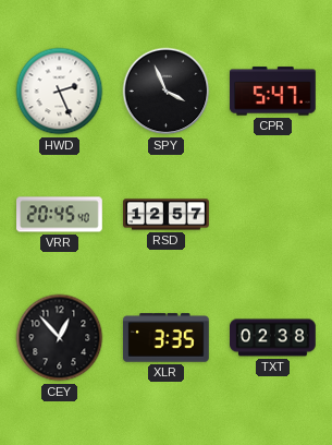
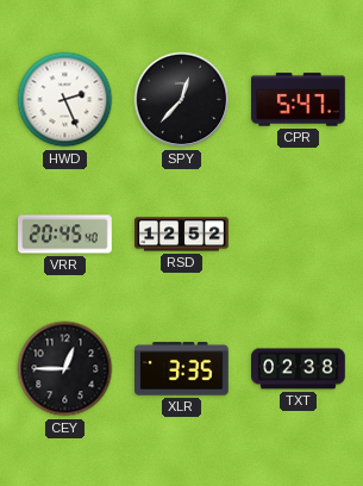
SPY: 3:56 -> 12:37 (182, 100)
RSD: 12:57 -> 12:52 (182, 235)
CEY: 12:53 -> 12:45 (65, 369)
